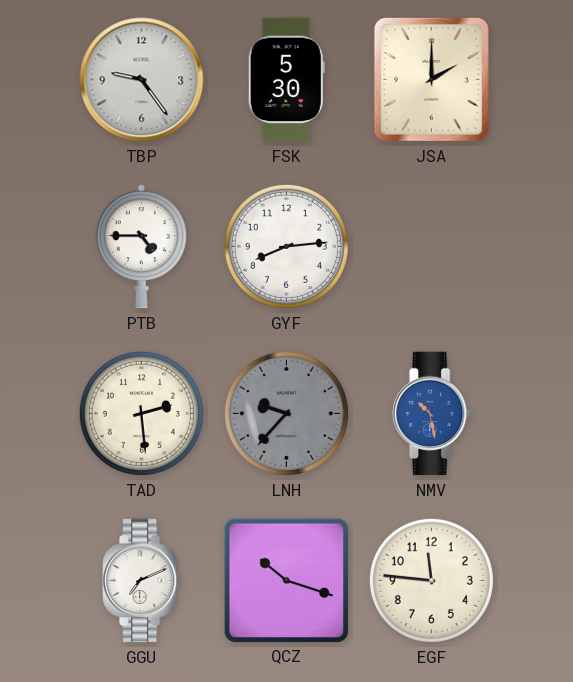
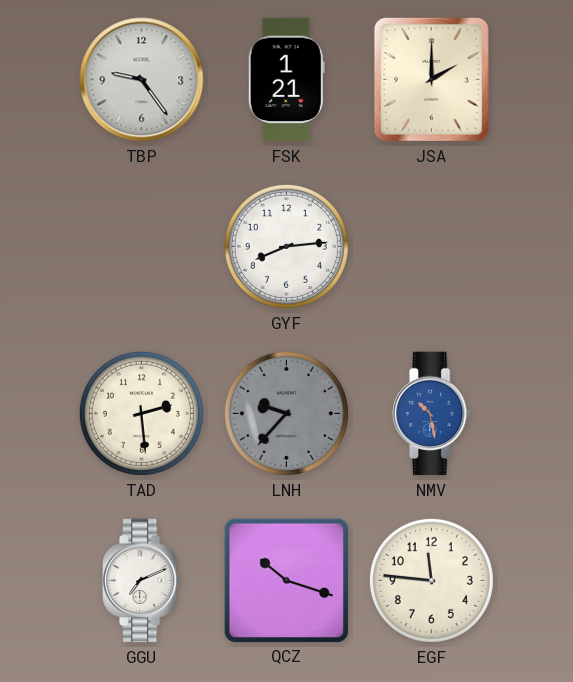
FSK: 5:30 -> 1:21 (286, 80)
PTB: 4:45 -> none (141, 247)
